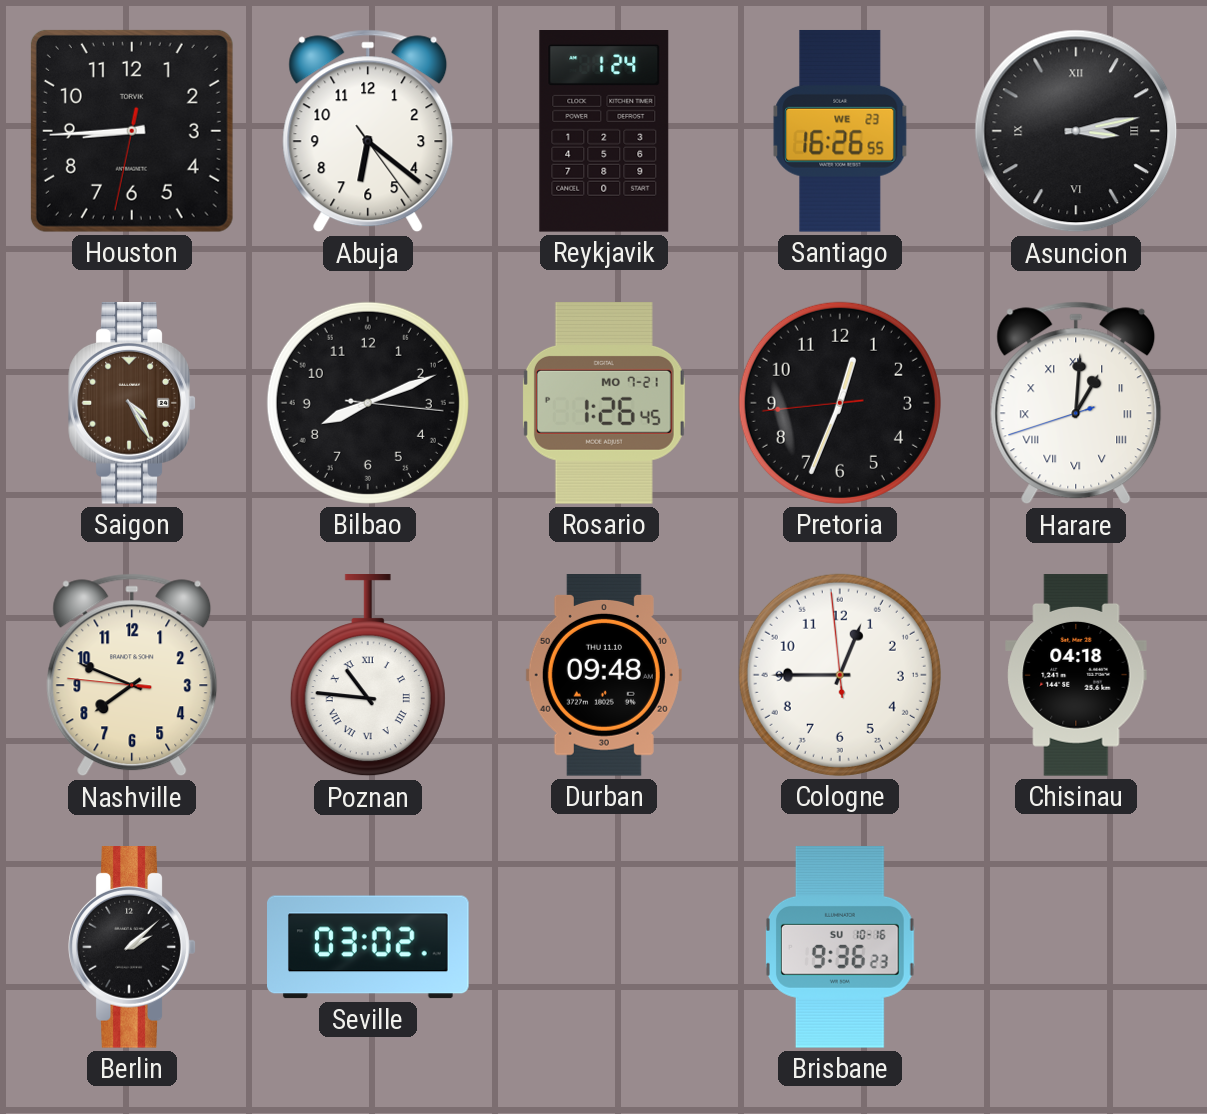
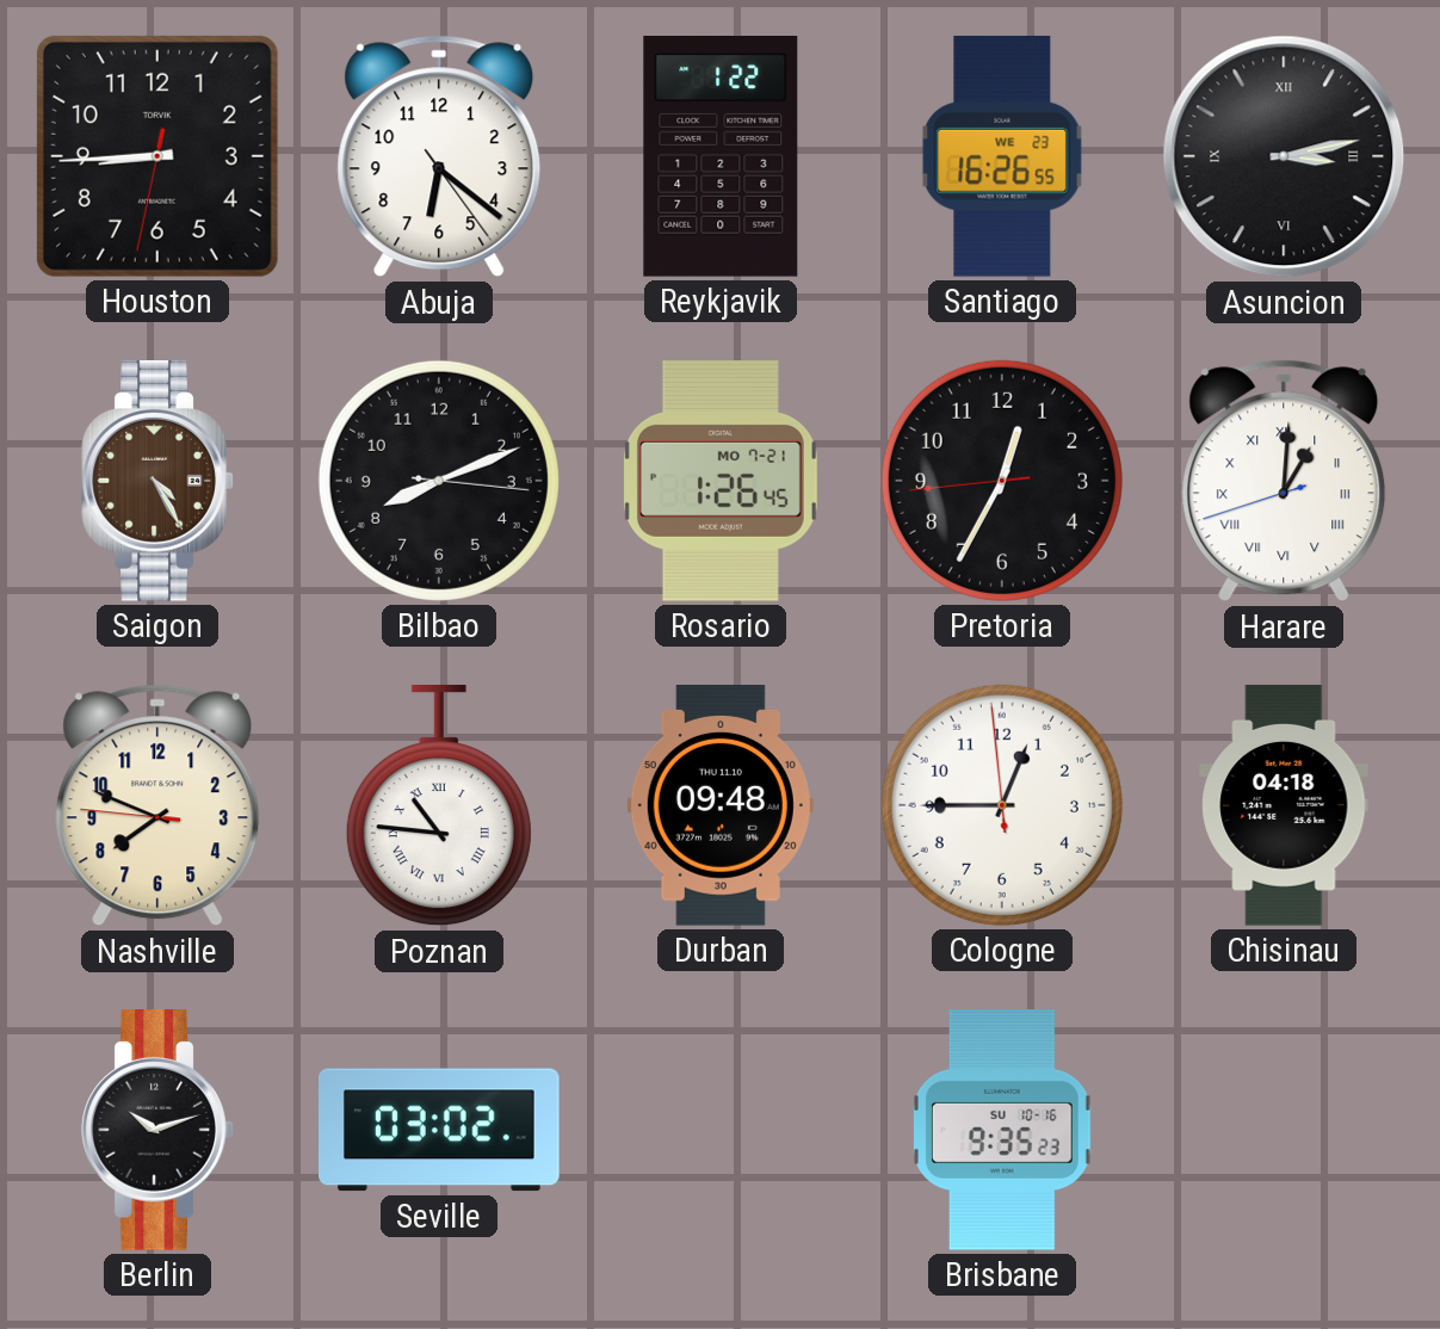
Reykjavik: 1:24 -> 1:22 (721, 157)
Pretoria: 12:33 -> 12:34 (1002, 481)
Berlin: 2:08 -> 10:12 (157, 1131)
Brisbane: 9:36 -> 9:35 (1003, 1130)
